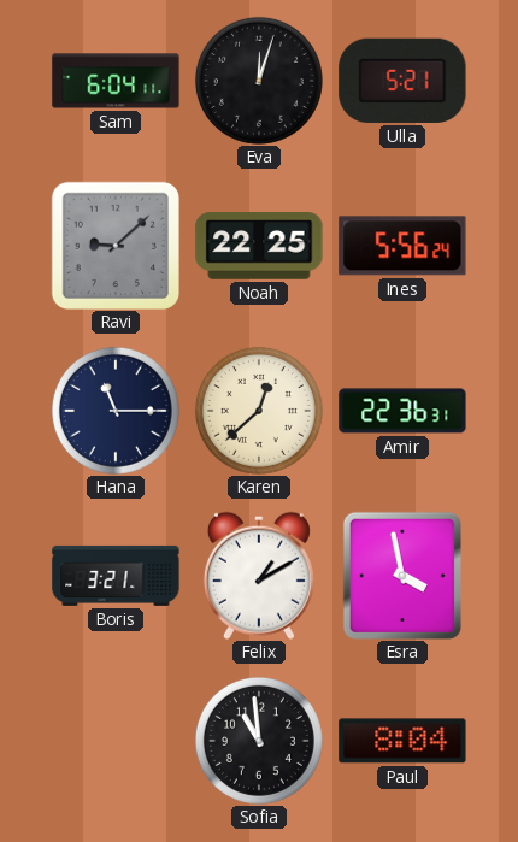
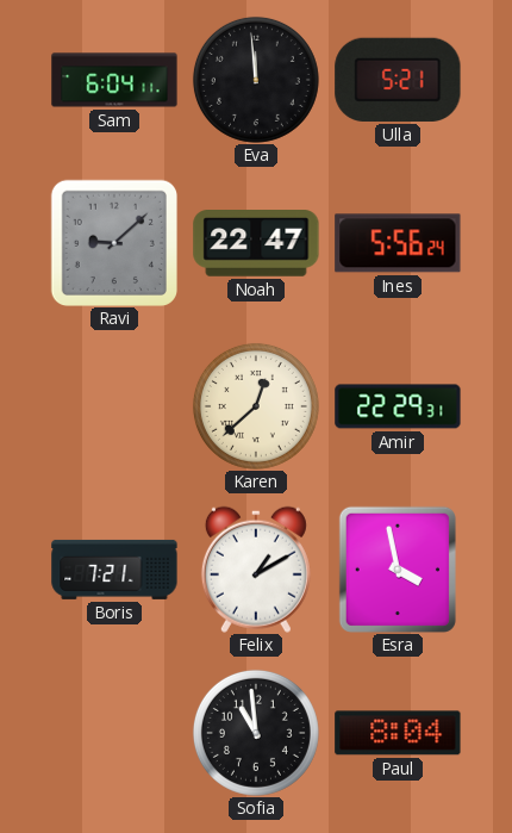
Eva: 12:03 -> 11:59 (256, 80)
Noah: 22:25 -> 22:47 (256, 244)
Hana: 11:15 -> none (116, 411)
Amir: 22:36 -> 22:29 (398, 406)
Boris: 3:21 -> 7:21 (114, 570)
